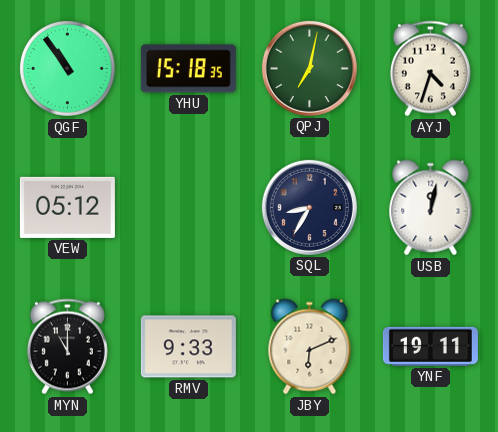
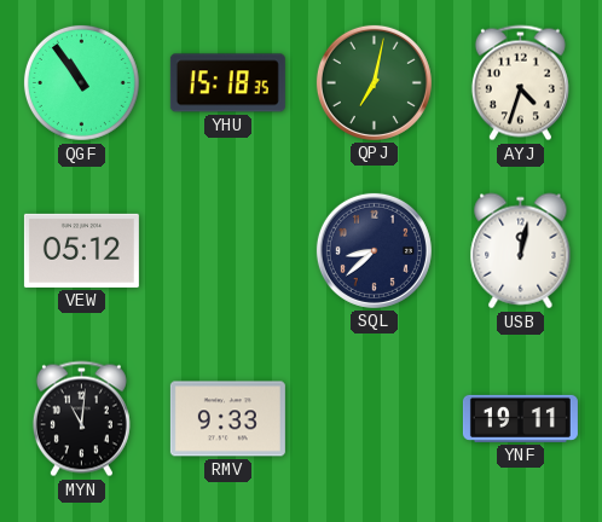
SQL: 8:35 -> 8:38 (374, 250)
MYN: 11:00 -> 11:01 (81, 419)
JBY: 6:11 -> none (310, 347)
